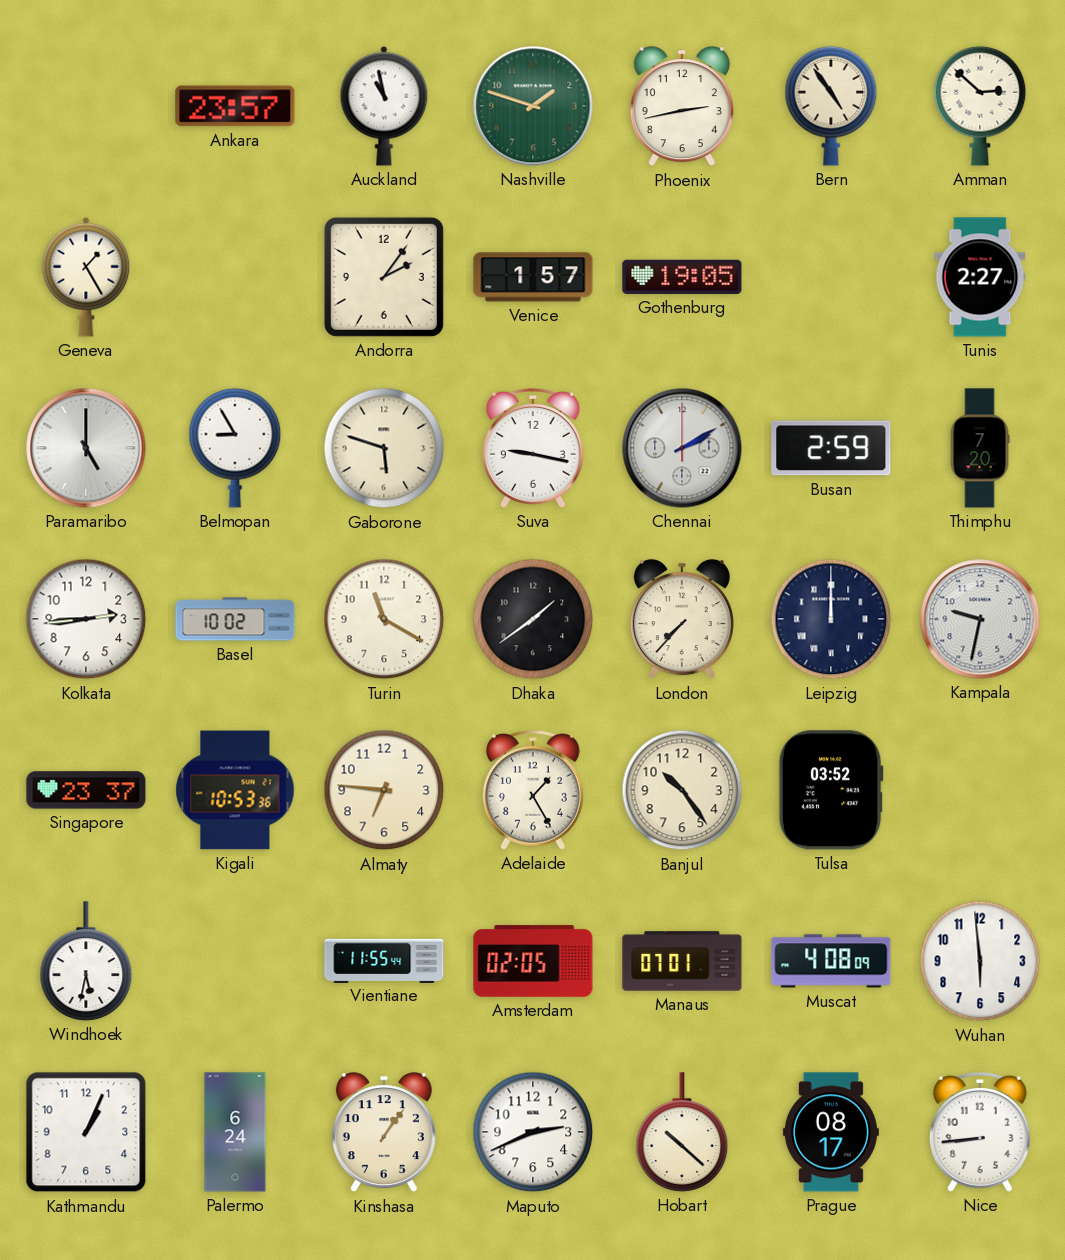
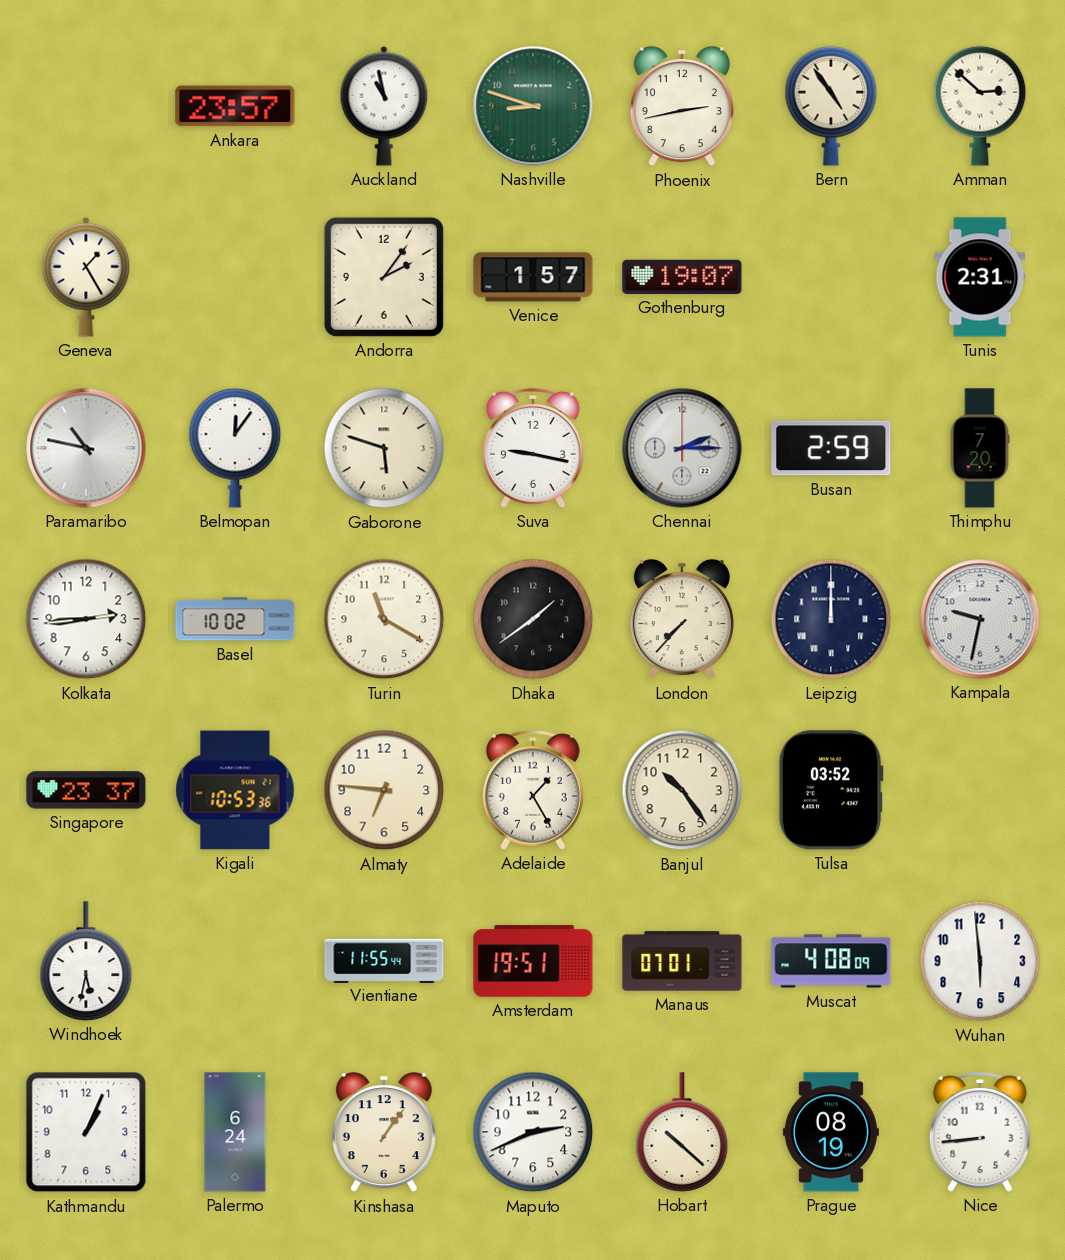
Nashville: 1:48 -> 8:48 (533, 106)
Gothenburg: 19:05 -> 19:07 (682, 277)
Tunis: 2:27 -> 2:31 (980, 277)
Paramaribo: 5:00 -> 10:47 (86, 448)
Belmopan: 8:55 -> 12:06 (235, 448)
Chennai: 2:10 -> 2:15 (682, 448)
Amsterdam: 02:05 -> 19:51 (533, 961)
Prague: 08:17 -> 08:19 (831, 1132)
